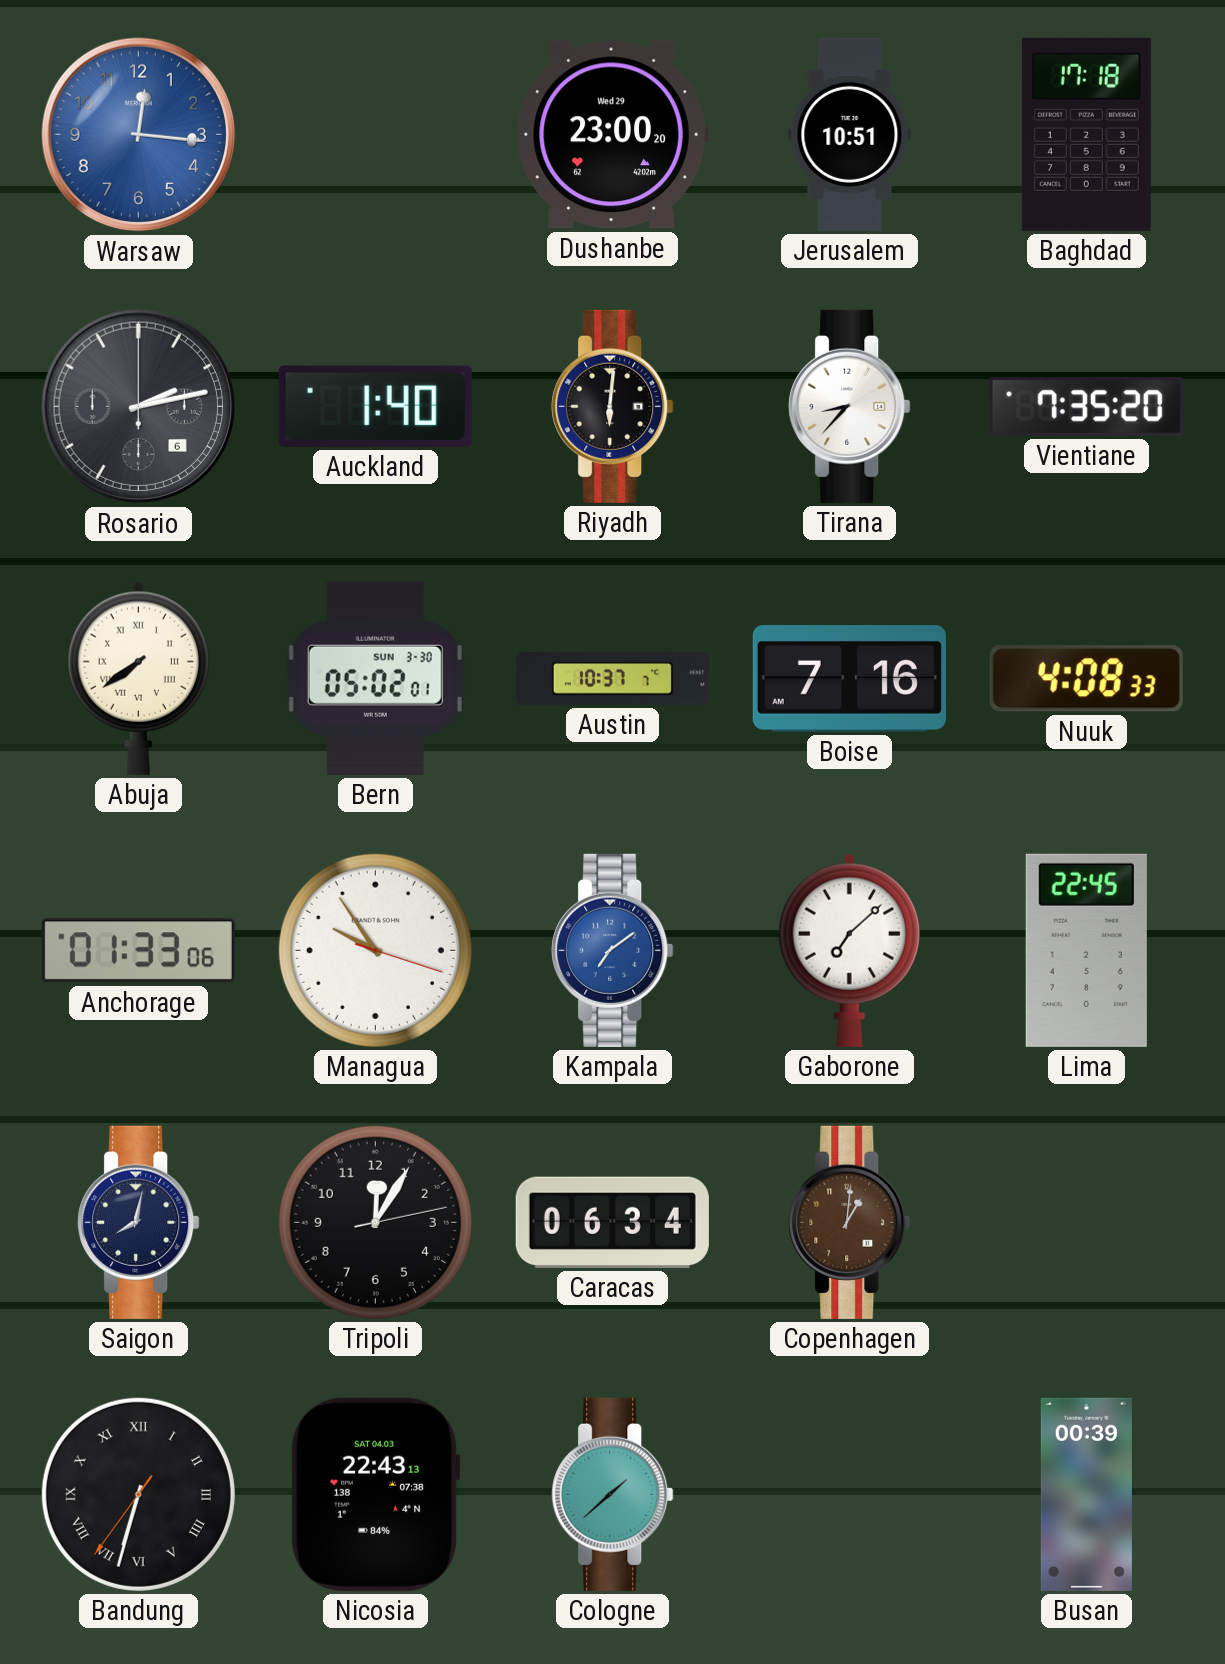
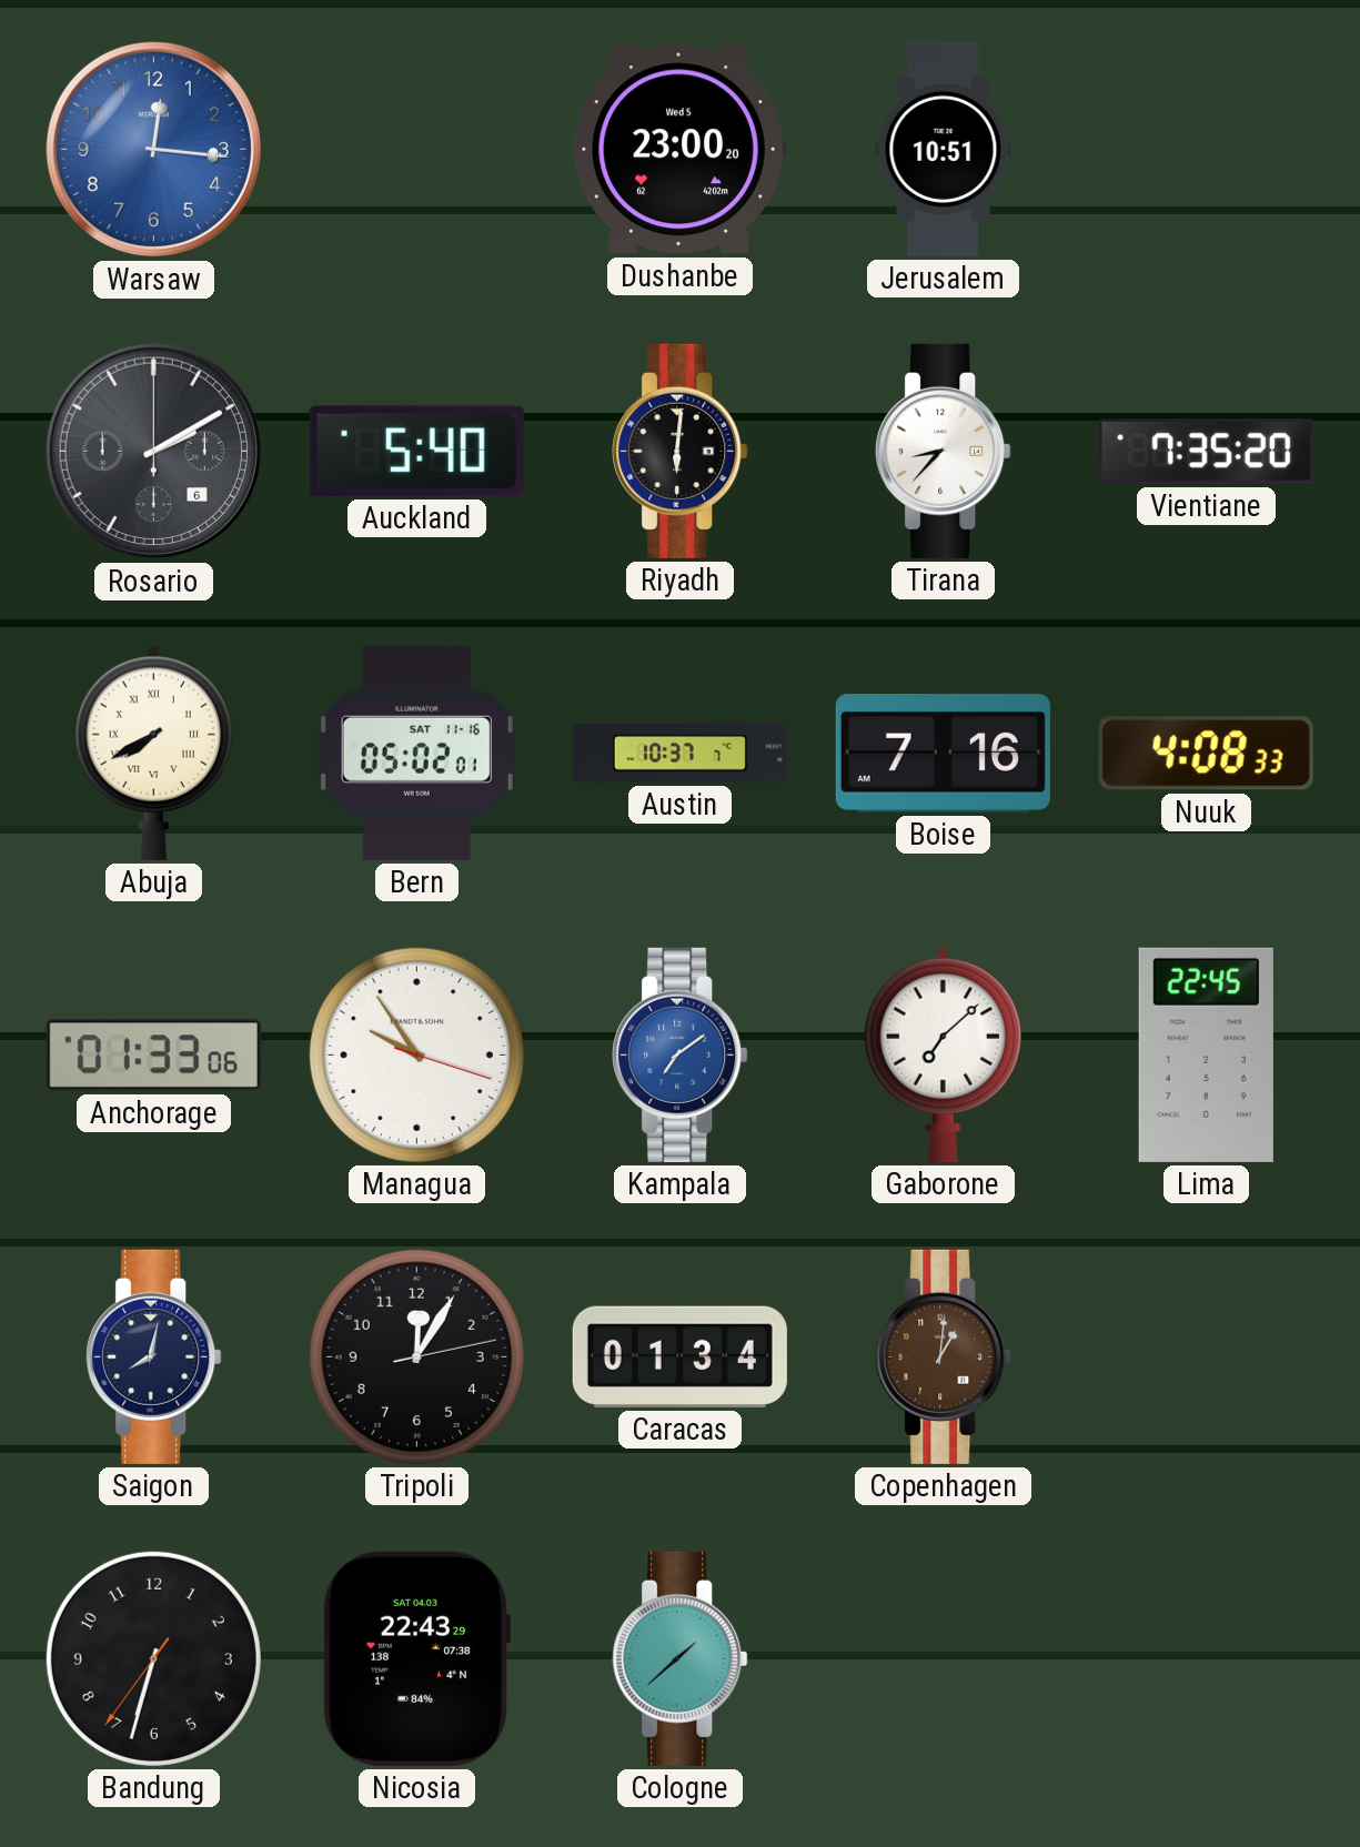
Dushanbe date: Wed 29 -> Wed 5 (679, 150)
Baghdad: 17:18 -> none (1086, 134)
Rosario: 2:13 -> 2:10 (154, 452)
Auckland: 1:40 -> 5:40 (416, 451)
Abuja: 7:39 -> 7:40 (153, 753)
Bern date: SUN 3-30 -> SAT 11-16 (416, 753)
Caracas: 06:34 -> 01:34 (679, 1356)
Bandung numerals: Roman -> Arabic (153, 1658)
Nicosia: 22:43:13 -> 22:43:29 (416, 1658)
Busan: 00:39 -> none (1086, 1494)
